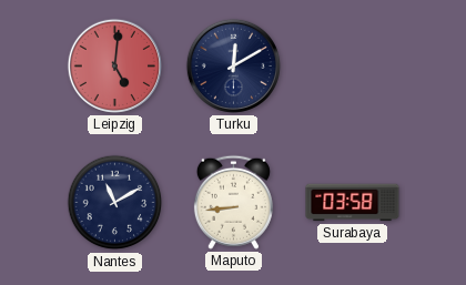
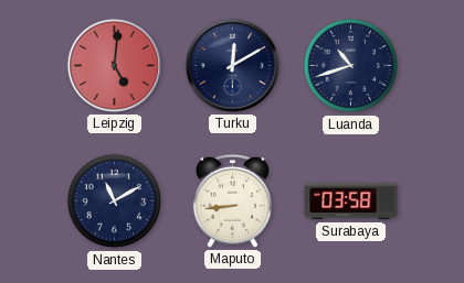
Luanda: none -> 10:42 (351, 66)
